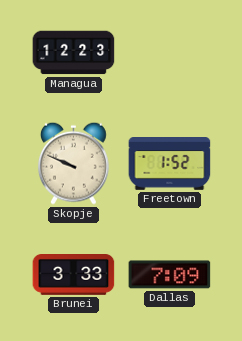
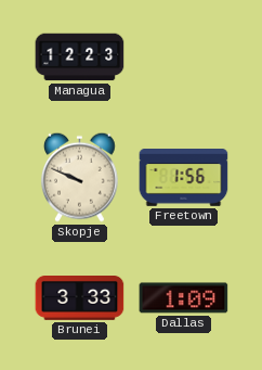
Freetown: 1:52 -> 1:56 (184, 178)
Dallas: 7:09 -> 1:09 (184, 298)
